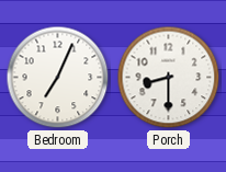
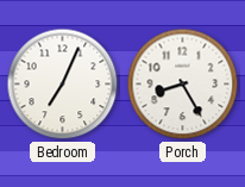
Porch: 8:30 -> 8:25 (183, 85)
